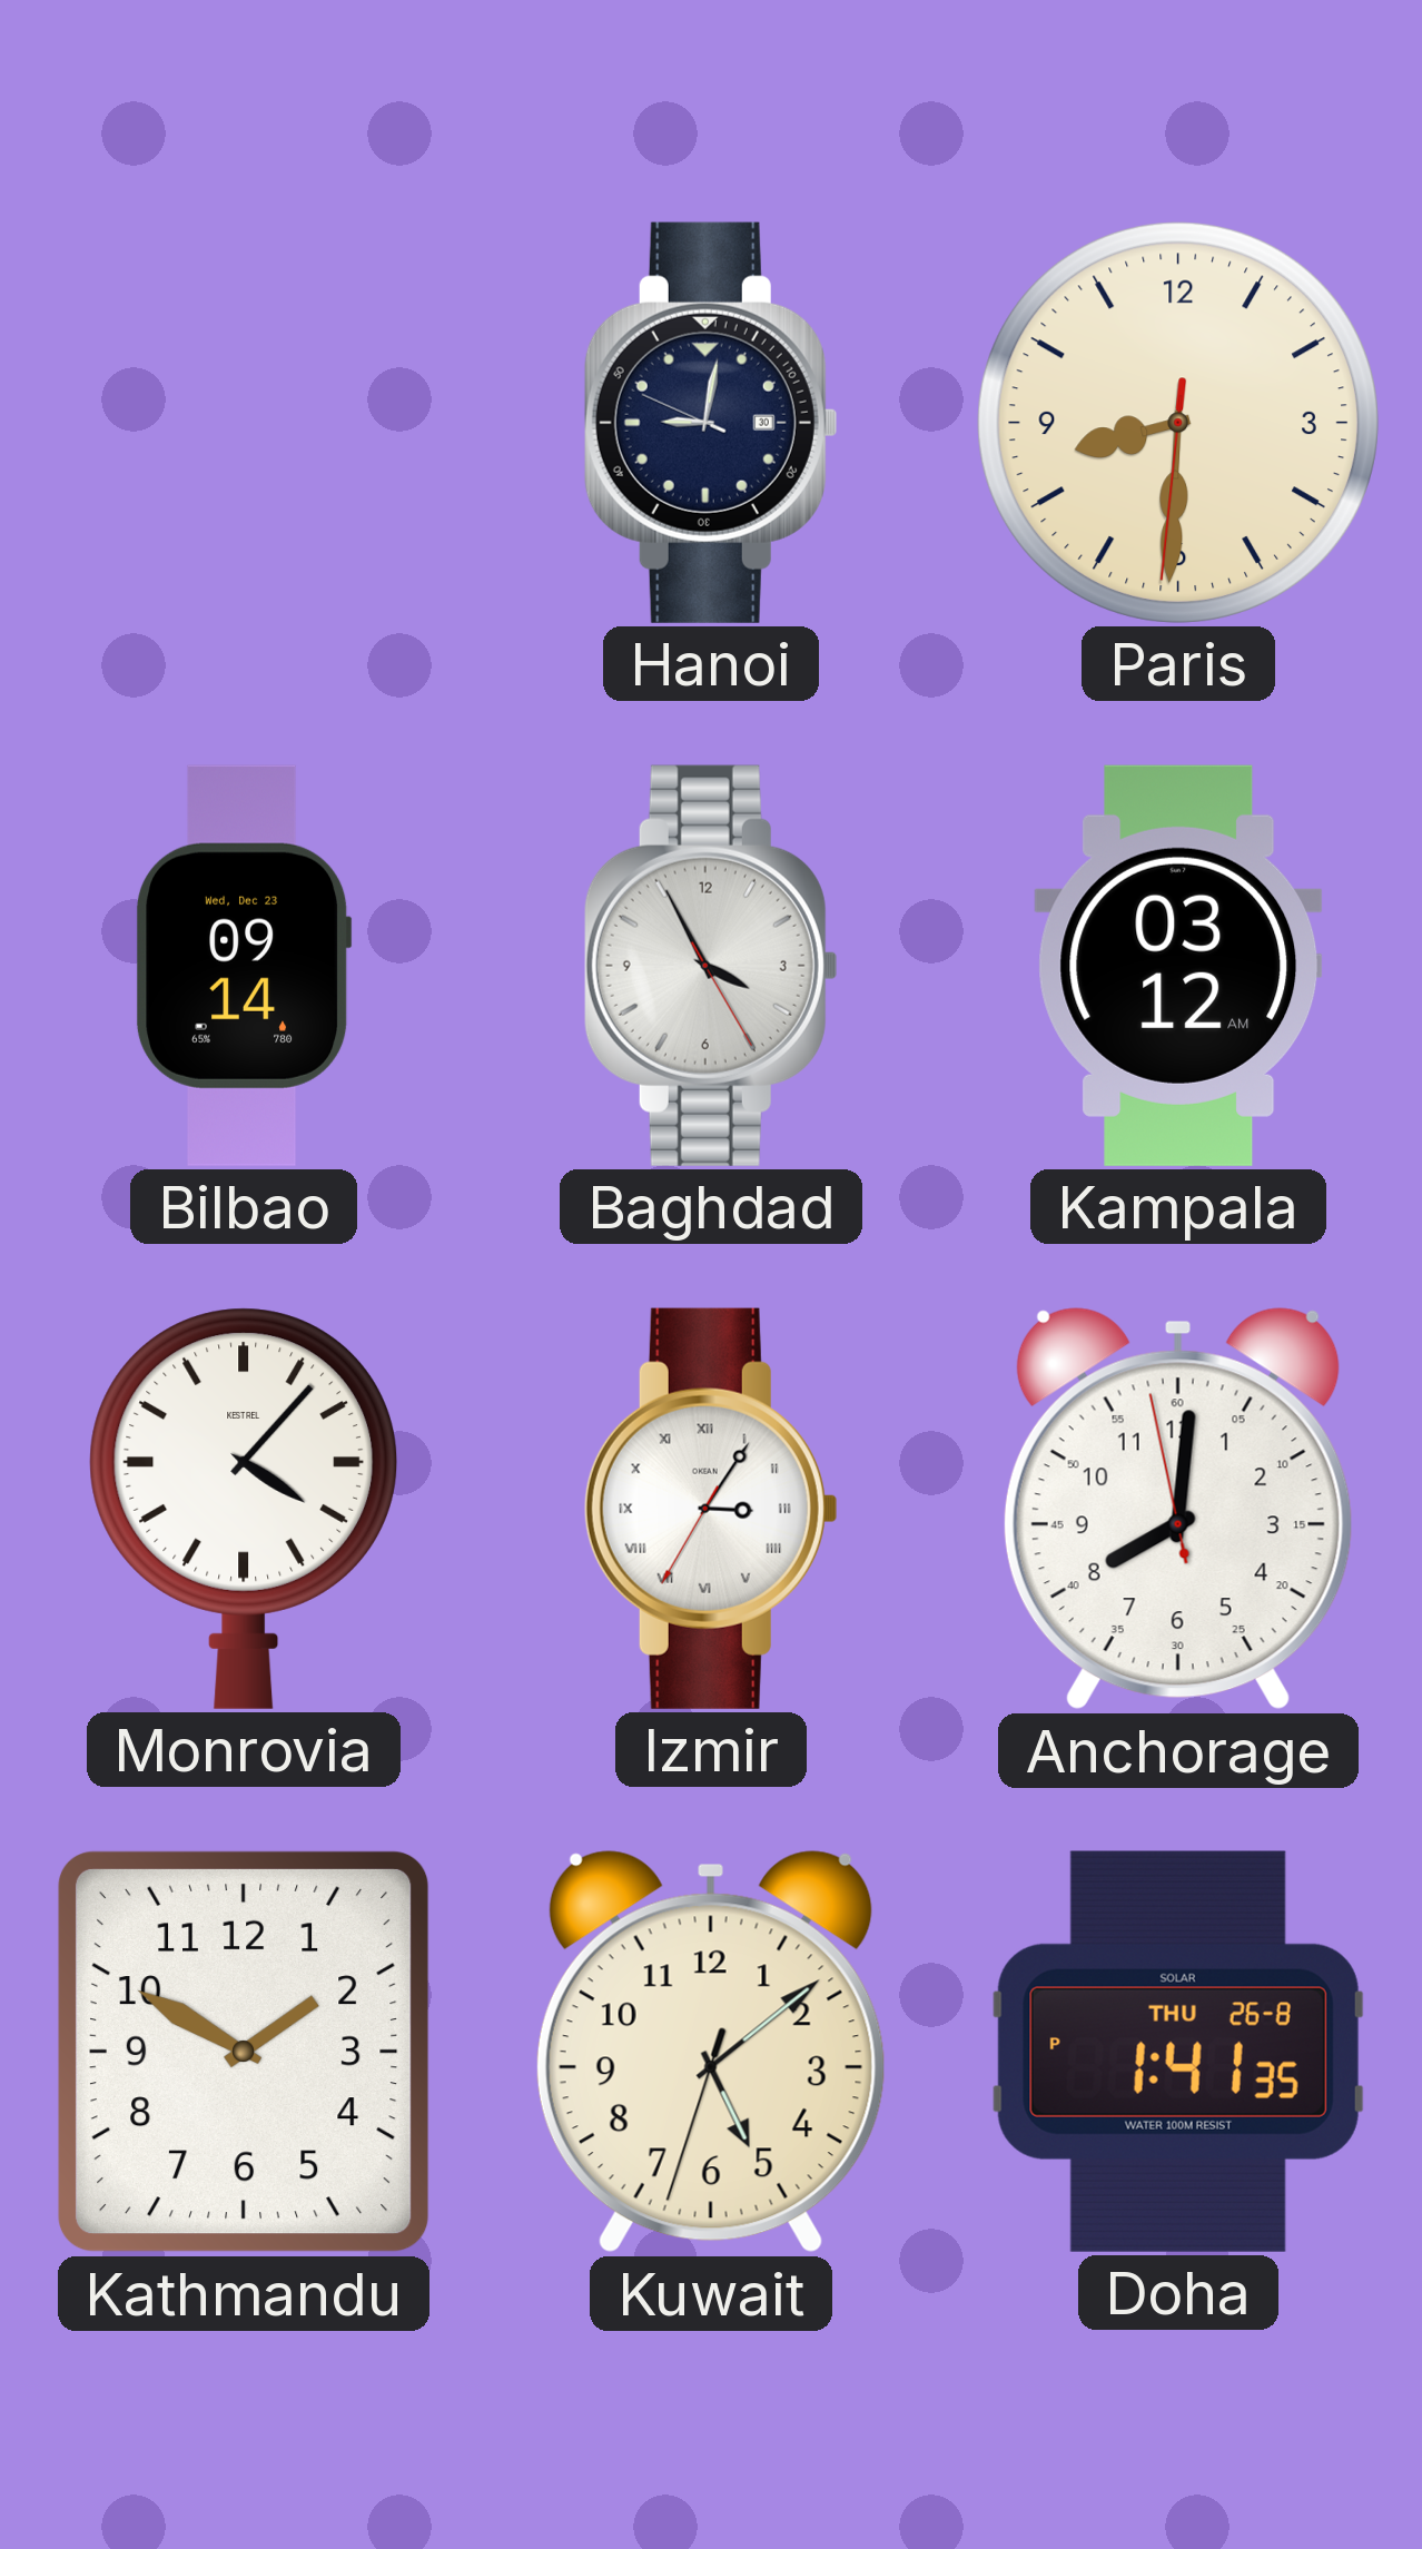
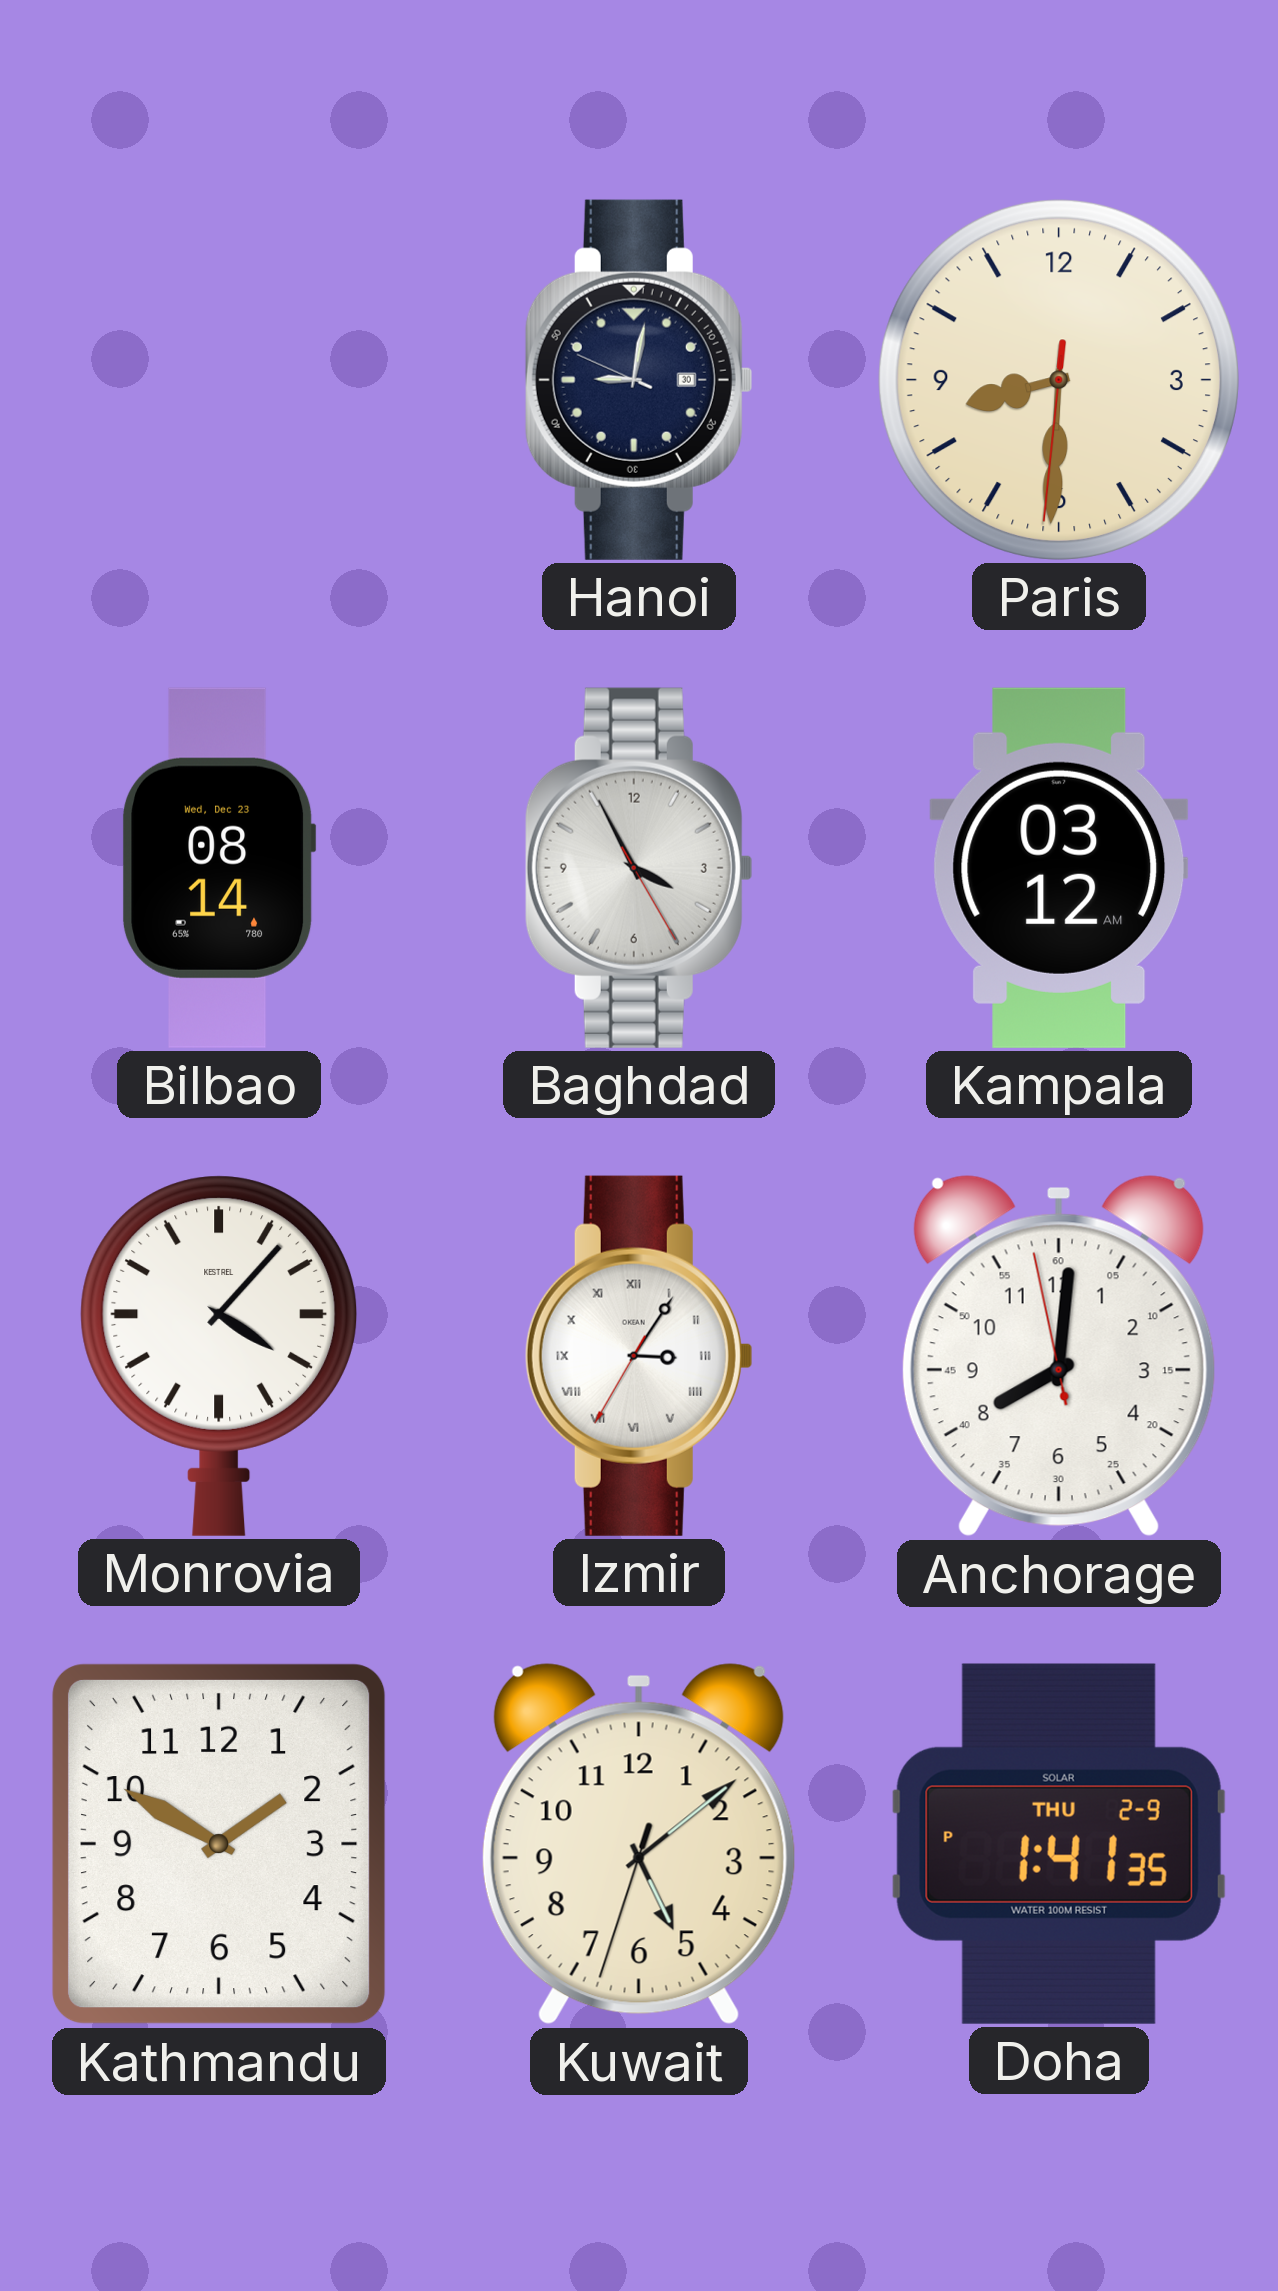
Bilbao: 09:14 -> 08:14 (219, 868)
Doha date: THU 26-8 -> THU 2-9 (1059, 1844)
